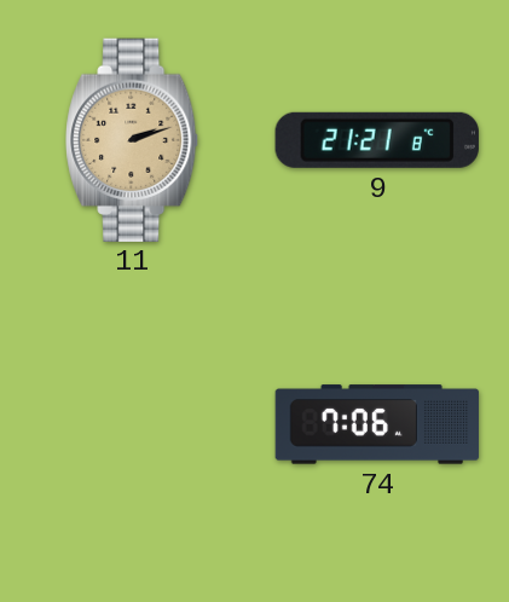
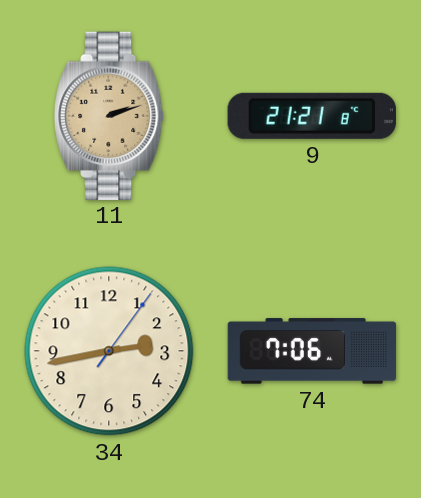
34: none -> 2:43 (109, 351)
